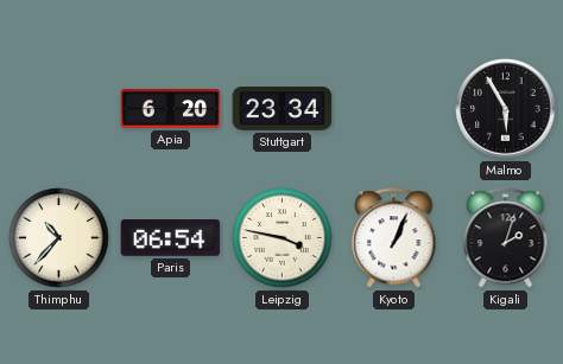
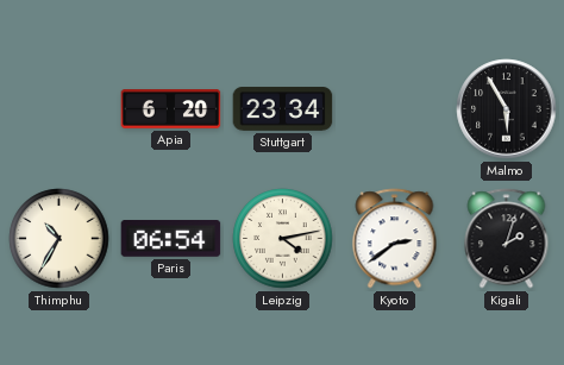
Thimphu: 10:37 -> 10:35 (59, 239)
Leipzig: 3:47 -> 4:13 (283, 239)
Kyoto: 1:04 -> 2:39 (395, 239)
